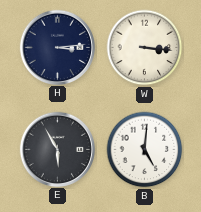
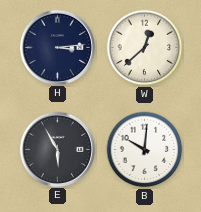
W: 3:16 -> 12:38 (145, 48)
B: 5:01 -> 10:01 (145, 150)
